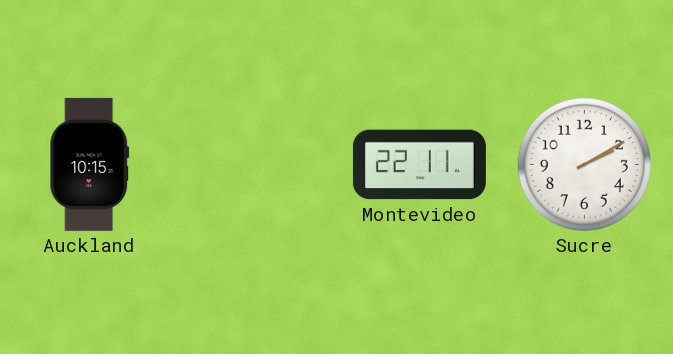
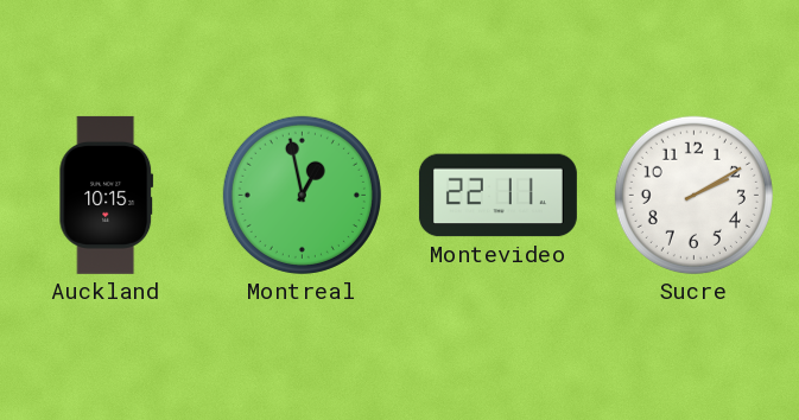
Montreal: none -> 12:58 (302, 195)
